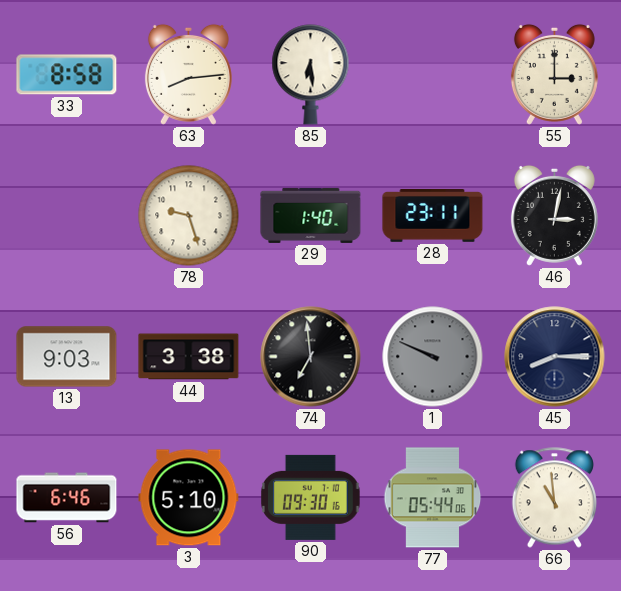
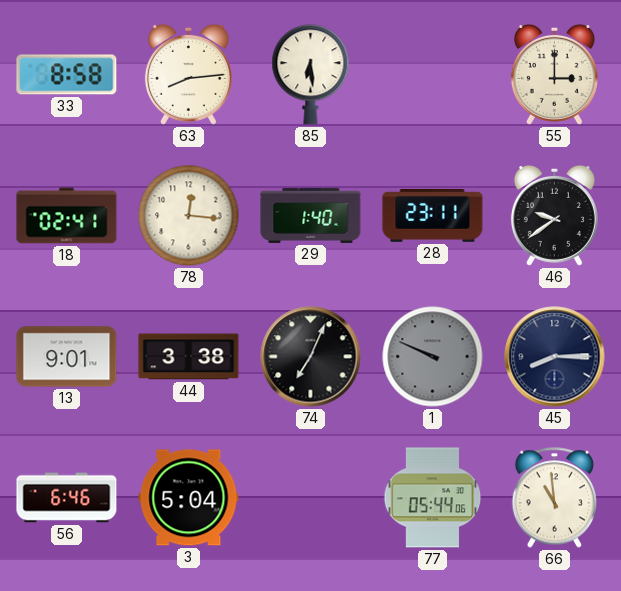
18: none -> 02:41 (67, 216)
78: 9:27 -> 12:16 (189, 216)
46: 3:02 -> 9:39 (554, 215)
13: 9:03 -> 9:01 (67, 357)
74: 6:59 -> 7:04 (311, 357)
3: 5:10 -> 5:04 (189, 498)
90: 09:30 -> none (311, 497)
